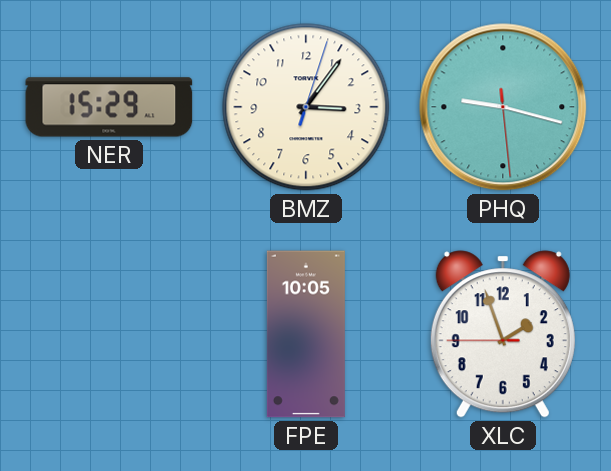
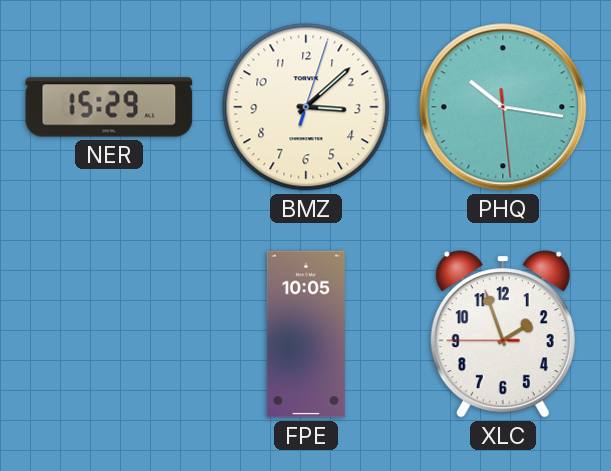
BMZ: 3:06 -> 3:08 (306, 107)
PHQ: 9:17 -> 10:16 (503, 107)
